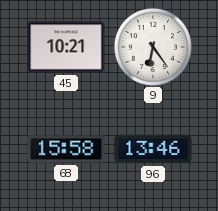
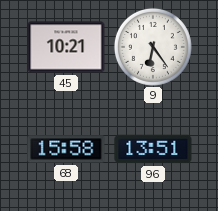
96: 13:46 -> 13:51 (153, 149)
